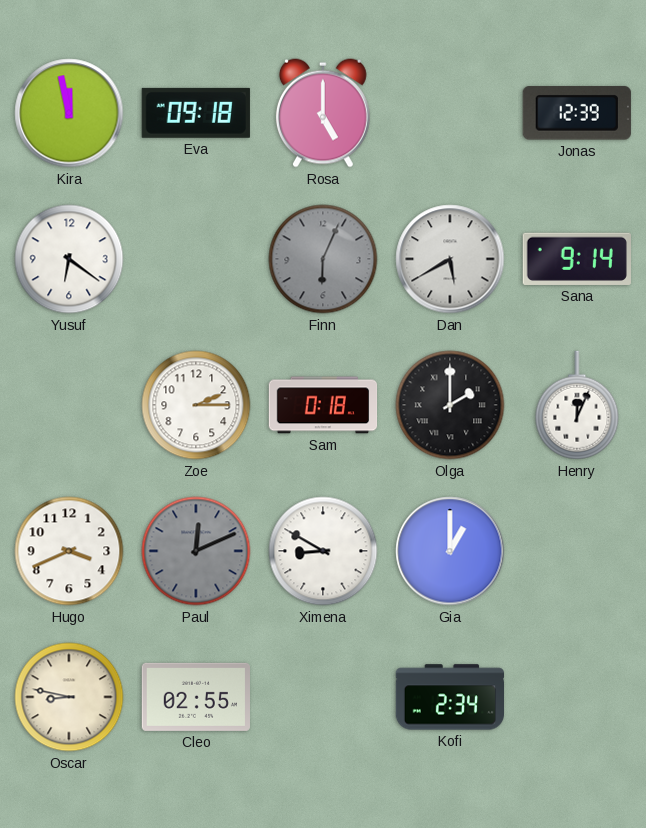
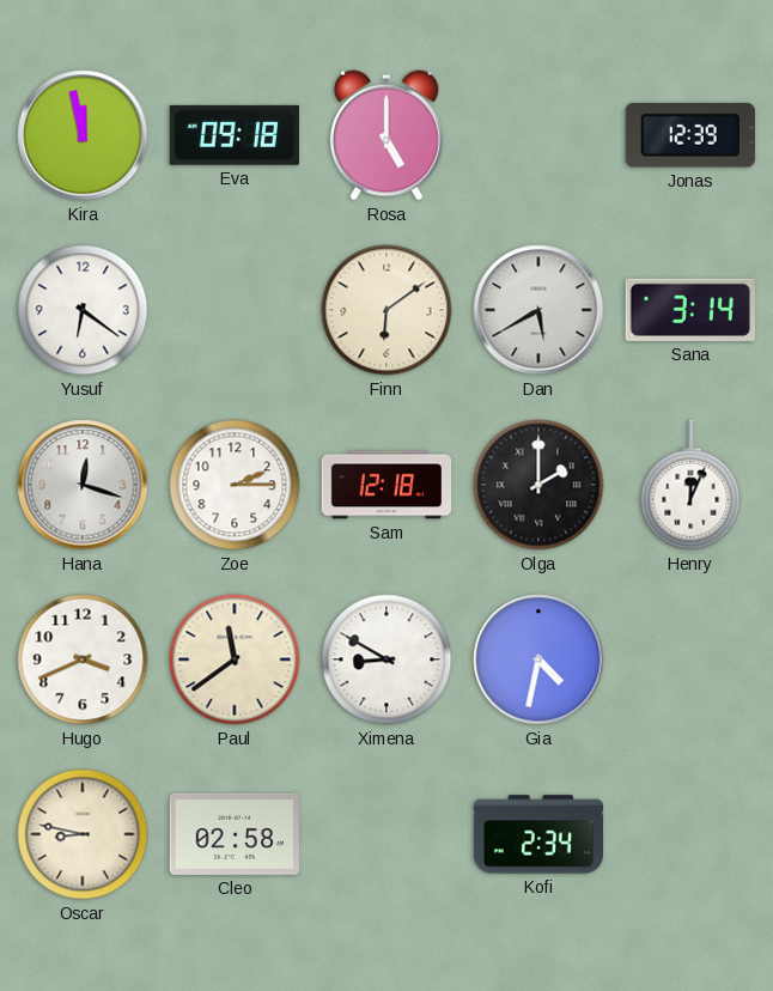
Finn: 6:04 -> 6:09 (386, 310)
Finn dial: grey -> cream (386, 310)
Sana: 9:14 -> 3:14 (690, 310)
Hana: none -> 12:18 (83, 485)
Sam: 0:18 -> 12:18 (386, 485)
Paul: 12:11 -> 11:39 (235, 659)
Paul dial: grey -> cream (235, 659)
Gia: 1:00 -> 4:32 (538, 659)
Cleo: 02:55 -> 02:58 (233, 834)
